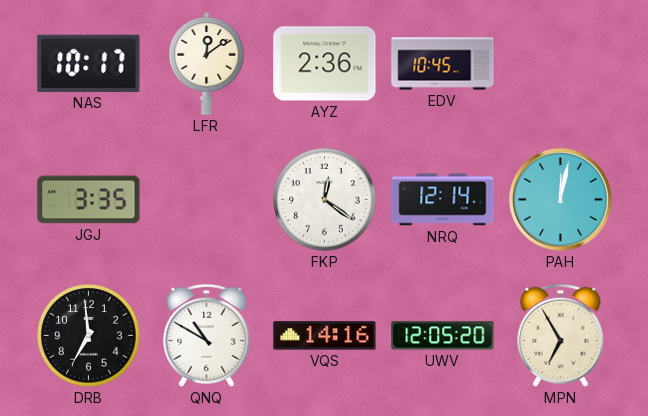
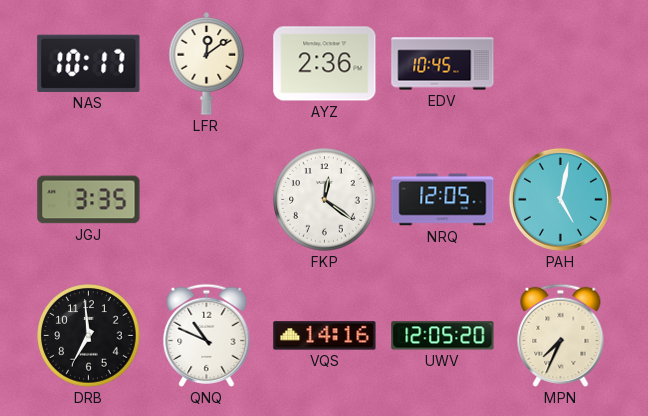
NRQ: 12:14 -> 12:05 (443, 200)
PAH: 12:02 -> 5:02 (560, 199)
QNQ: 10:50 -> 10:49 (207, 335)
MPN: 6:55 -> 7:34 (561, 335)
